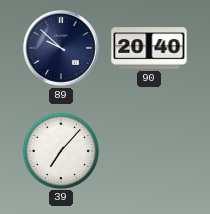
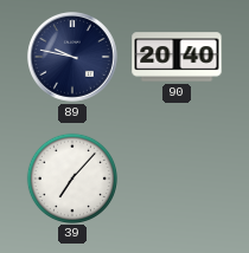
89: 9:52 -> 9:47 (74, 58)
